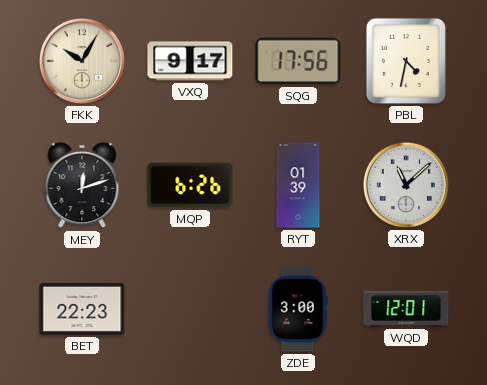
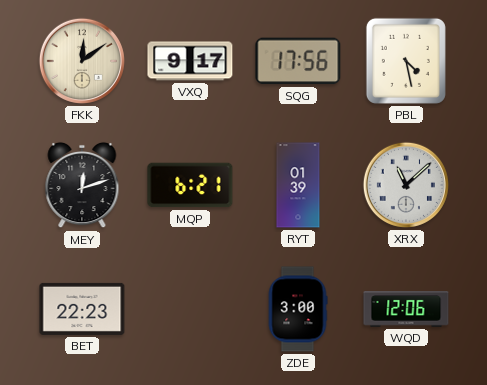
FKK: 10:05 -> 12:09 (82, 61)
PBL: 4:32 -> 4:28 (406, 61)
MQP: 6:26 -> 6:21 (190, 185)
WQD: 12:01 -> 12:06 (406, 309)
